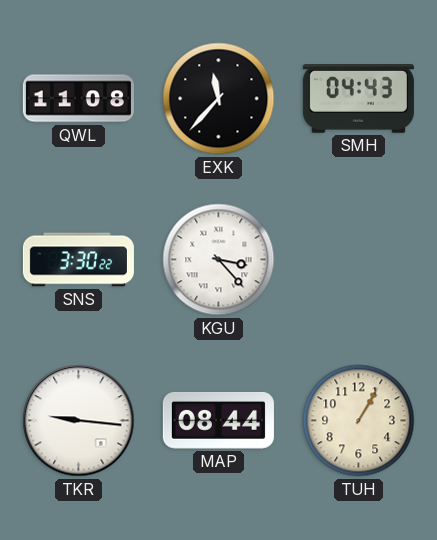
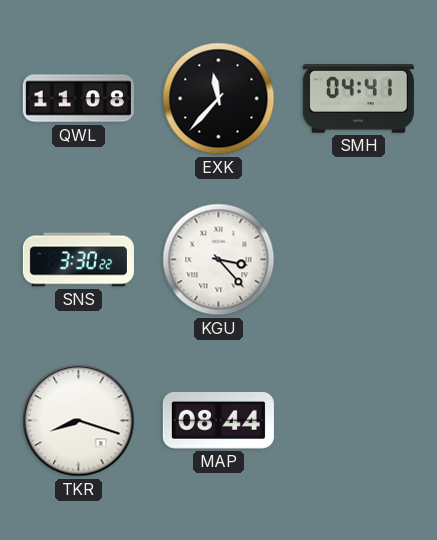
SMH: 04:43 -> 04:41 (358, 99)
TKR: 9:16 -> 8:18 (79, 421)
TUH: 1:05 -> none (359, 421)
